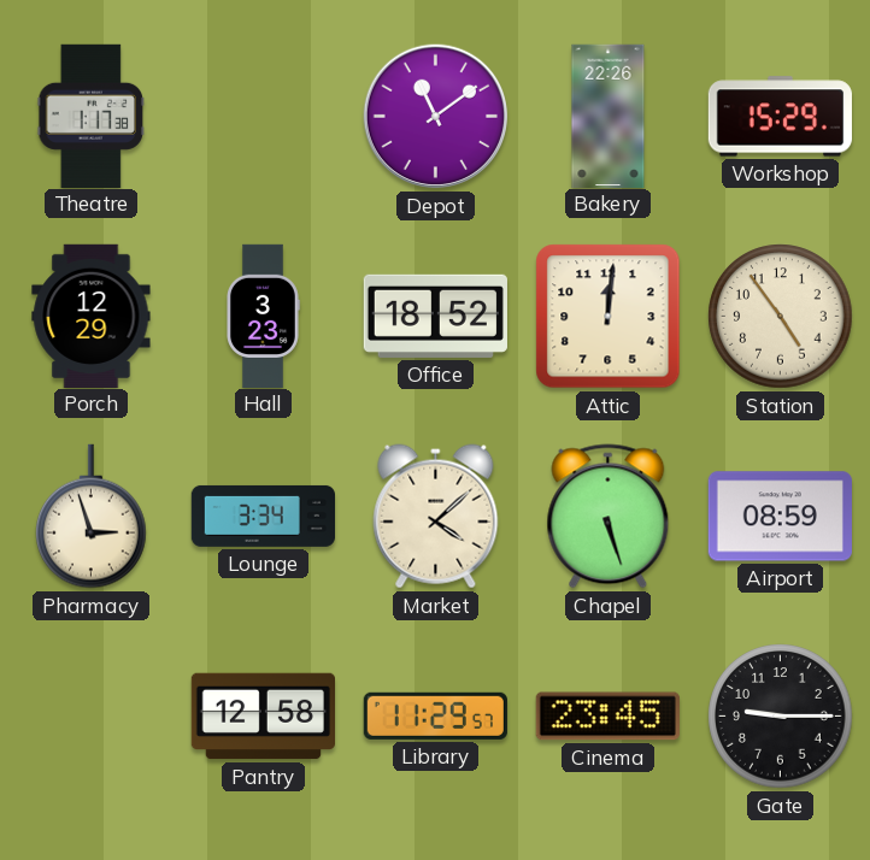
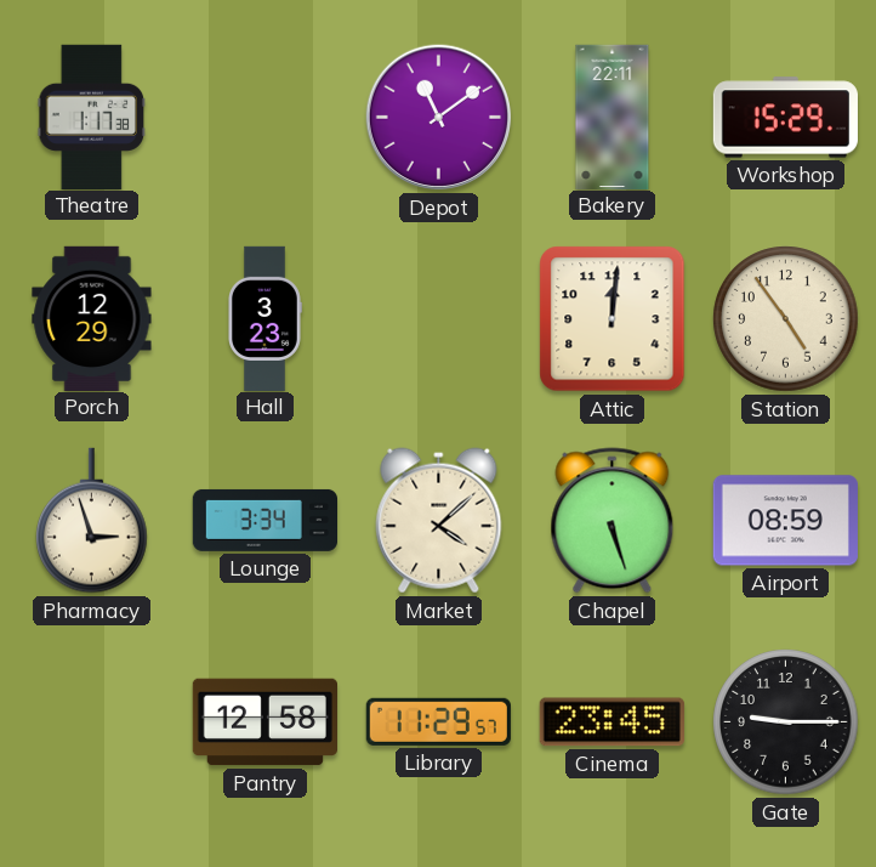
Bakery: 22:26 -> 22:11 (613, 117)
Office: 18:52 -> none (435, 316)
